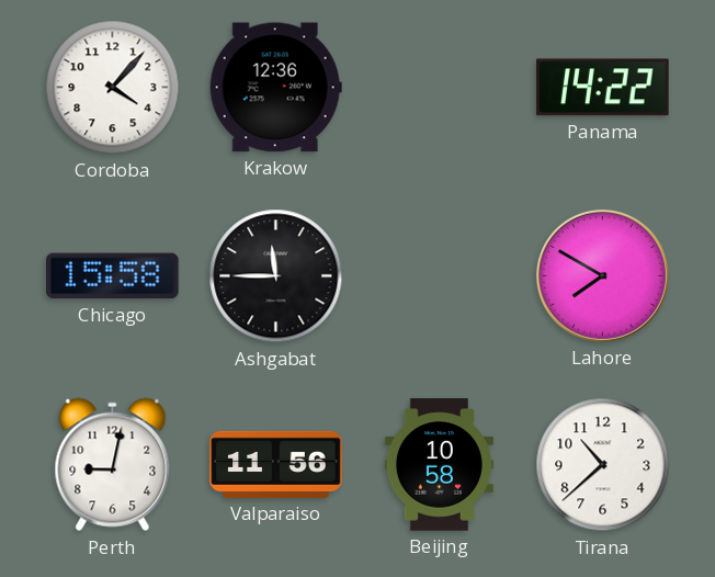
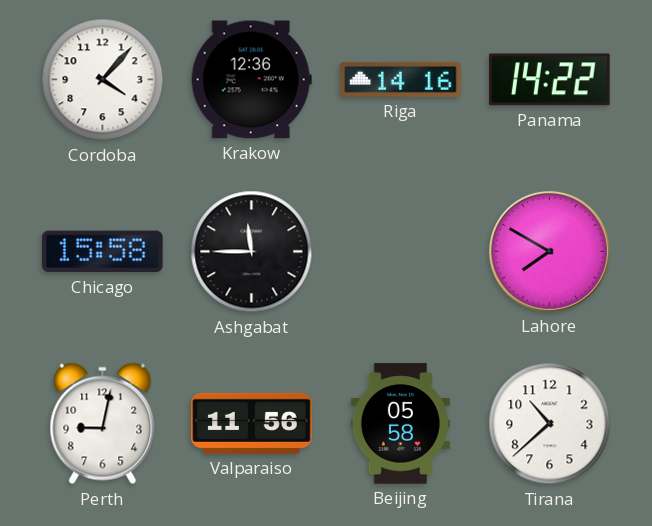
Riga: none -> 14:16 (401, 79)
Beijing: 10:58 -> 05:58 (400, 424)
